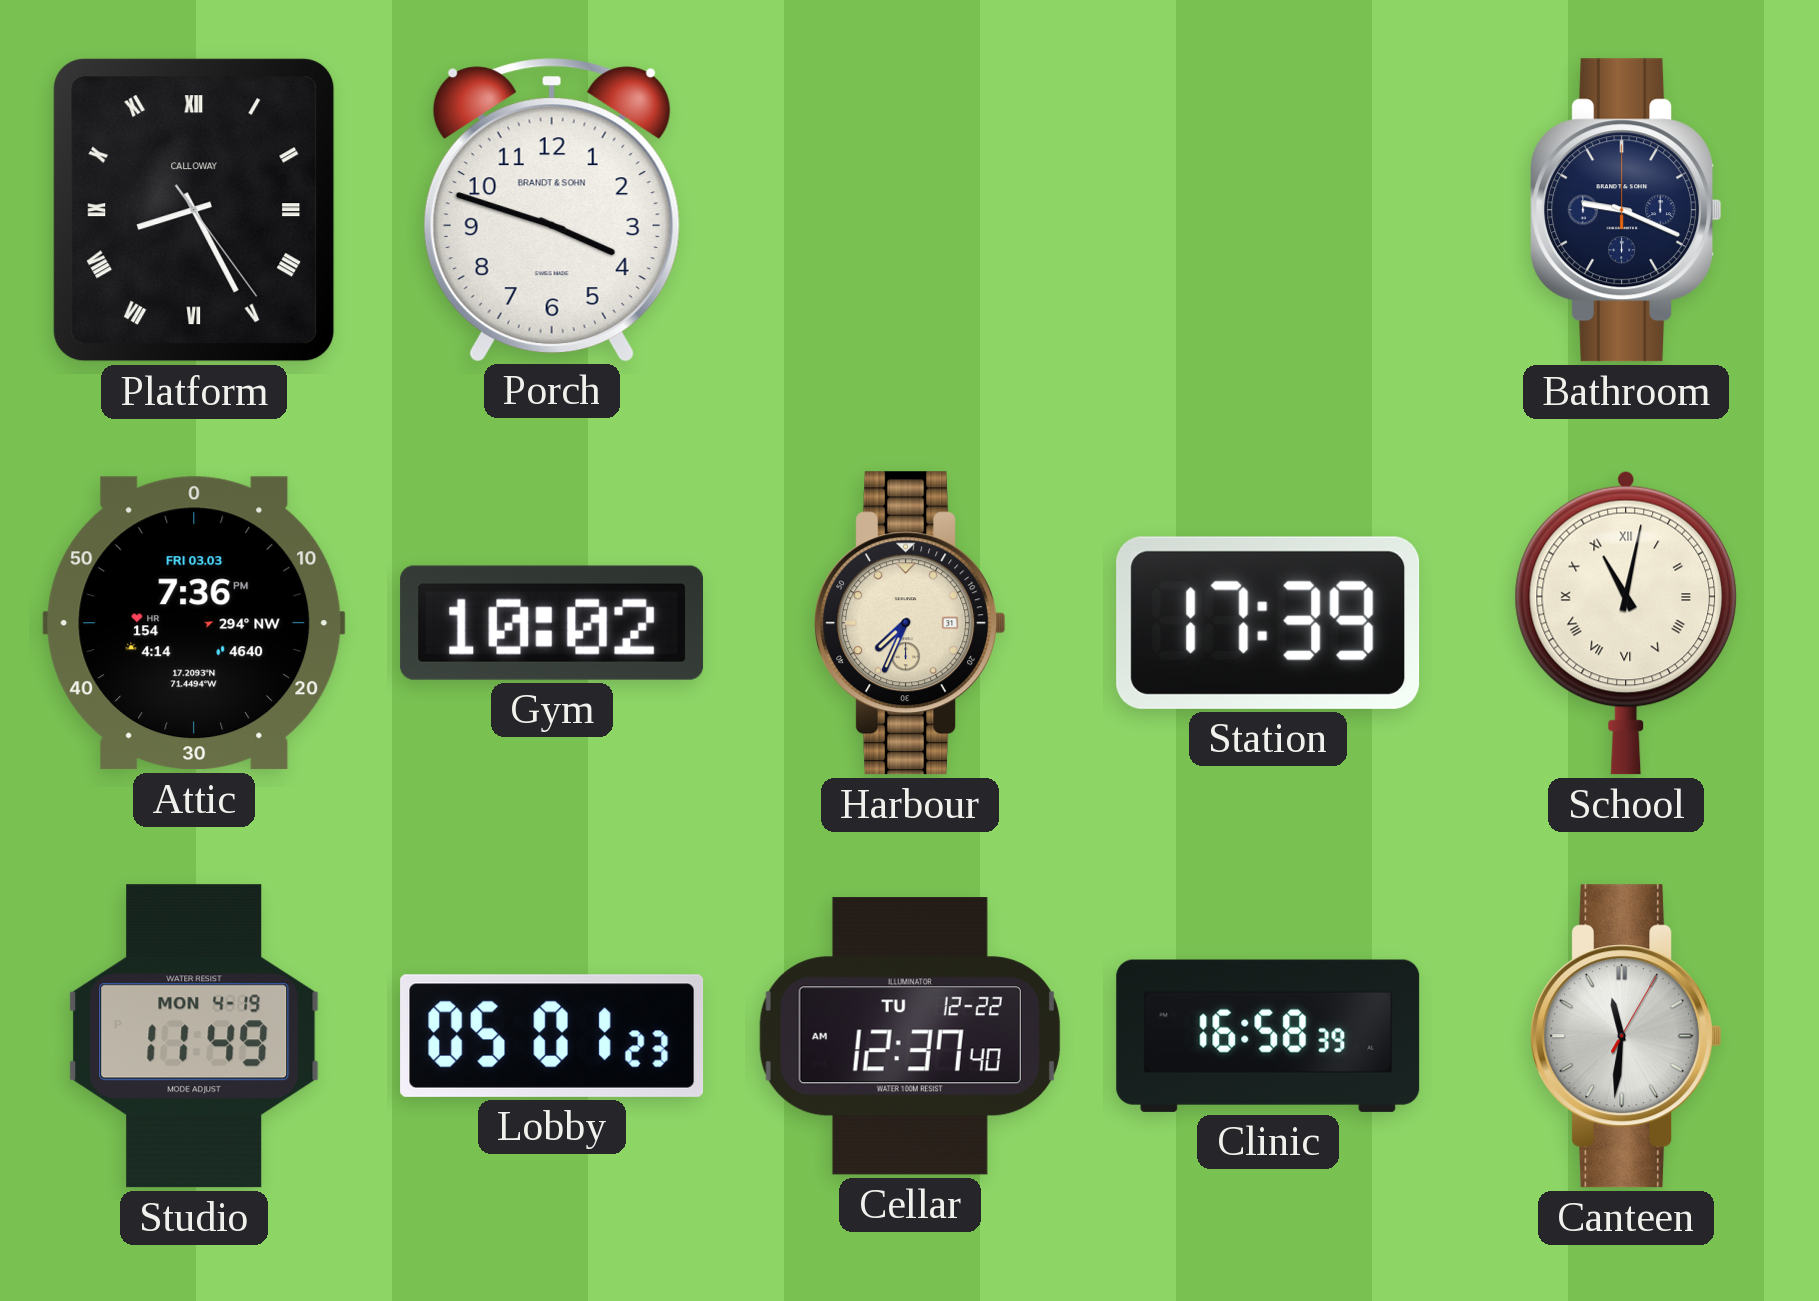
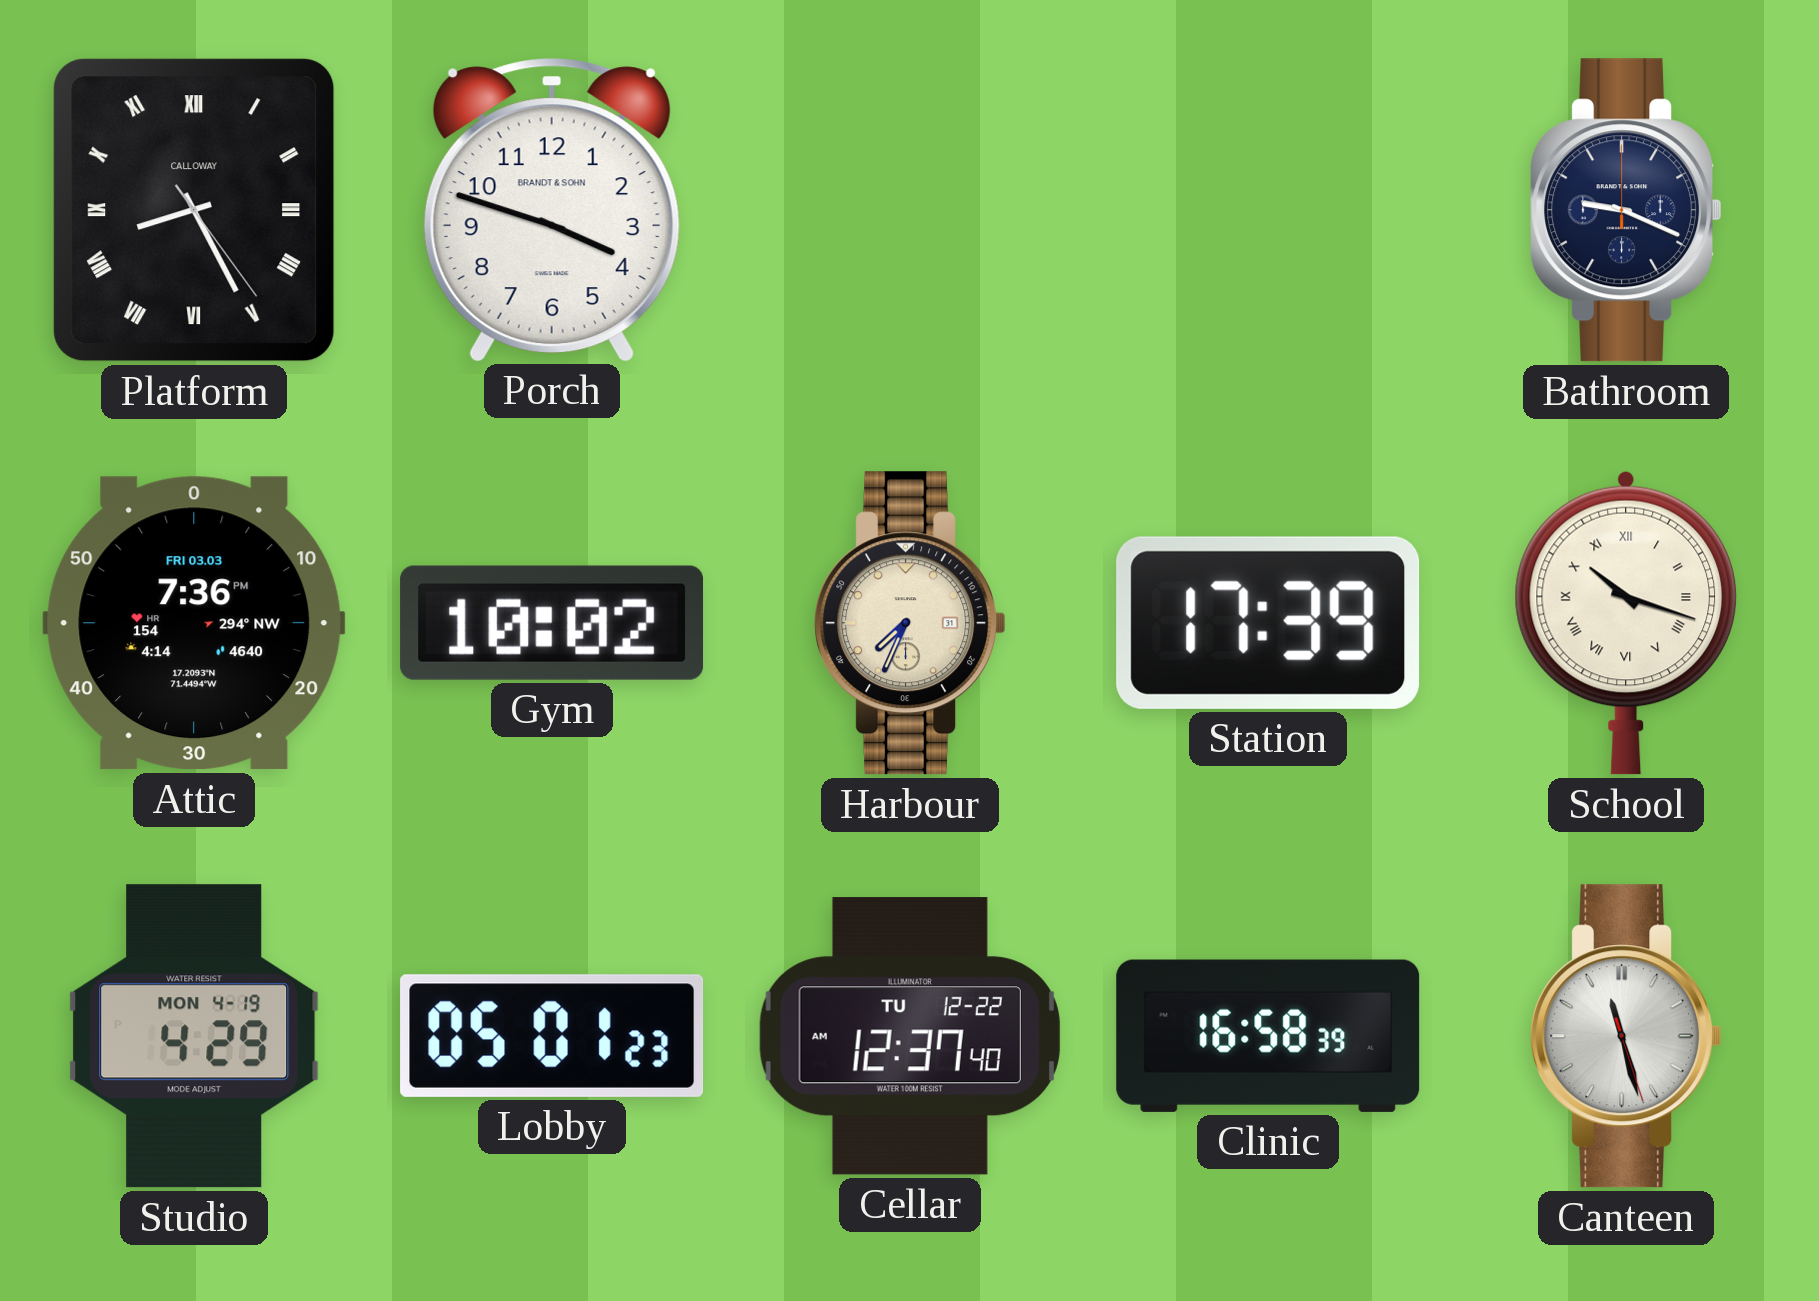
School: 11:02 -> 10:18 (1626, 623)
Studio: 11:49 -> 4:29 (194, 1036)
Canteen: 11:31 -> 11:27 (1626, 1036)
